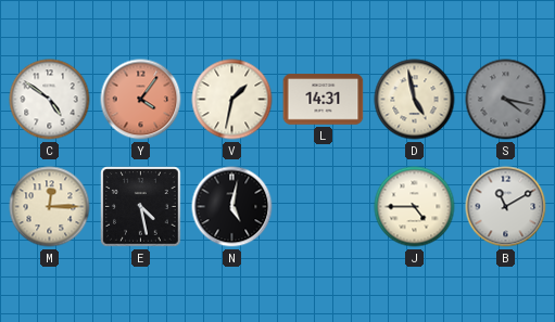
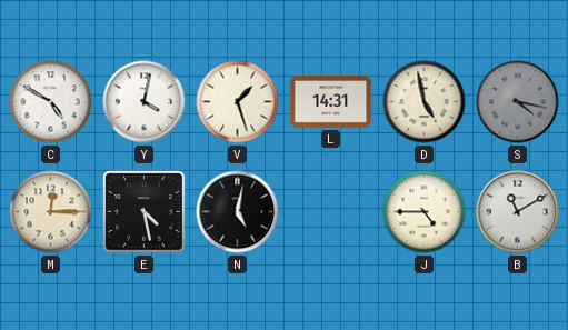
C: 4:51 -> 4:50 (51, 102)
Y: 4:06 -> 4:02 (145, 102)
Y dial: salmon -> white (145, 102)
V: 1:32 -> 1:27 (238, 102)
